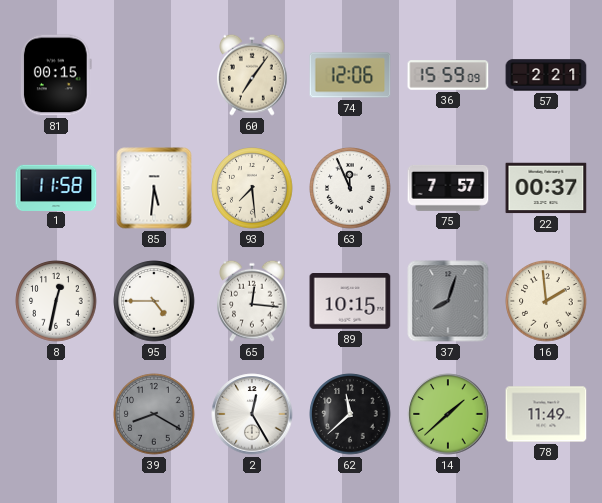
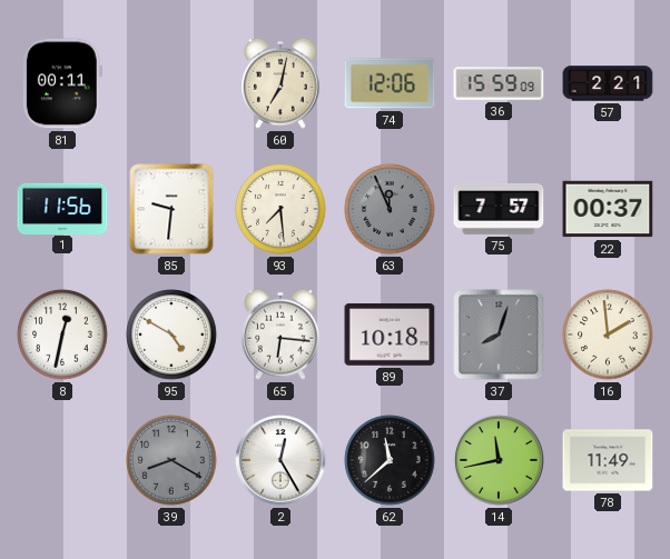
81: 00:15 -> 00:11 (62, 83)
60: 7:06 -> 7:02 (282, 83)
1: 11:58 -> 11:56 (62, 208)
85: 5:31 -> 9:31 (171, 209)
63 dial: white -> grey (390, 209)
95: 4:45 -> 4:50 (171, 335)
65: 12:16 -> 6:16 (282, 335)
89: 10:15 -> 10:18 (390, 335)
14: 1:38 -> 11:43 (499, 460)
